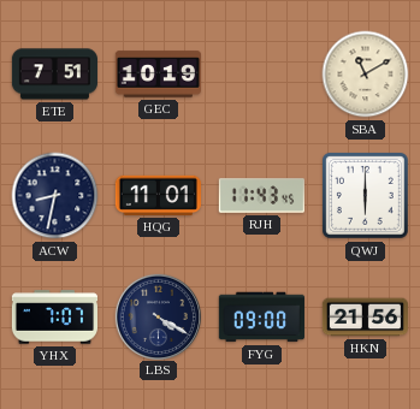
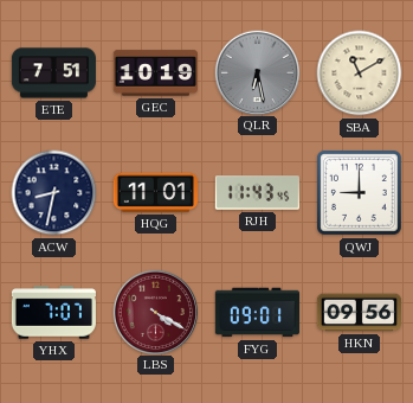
QLR: none -> 6:28 (257, 72)
QWJ: 6:00 -> 9:00 (359, 192)
LBS dial: navy -> burgundy (155, 312)
FYG: 09:00 -> 09:01 (257, 313)
HKN: 21:56 -> 09:56 (359, 313)
